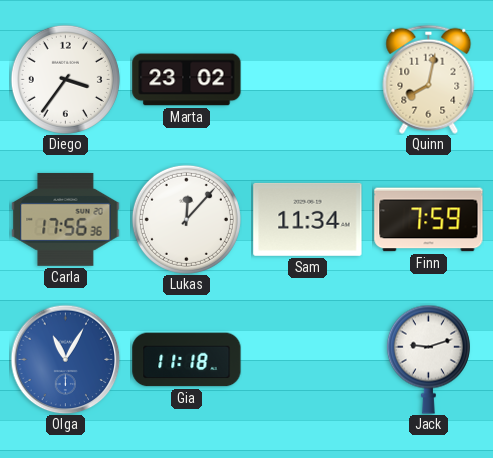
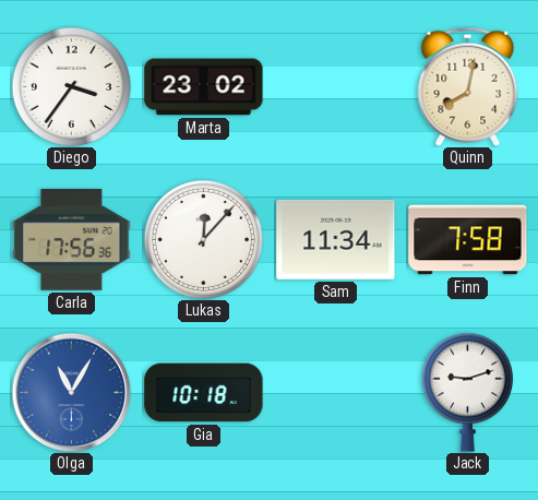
Finn: 7:59 -> 7:58 (468, 240)
Gia: 11:18 -> 10:18 (204, 393)
